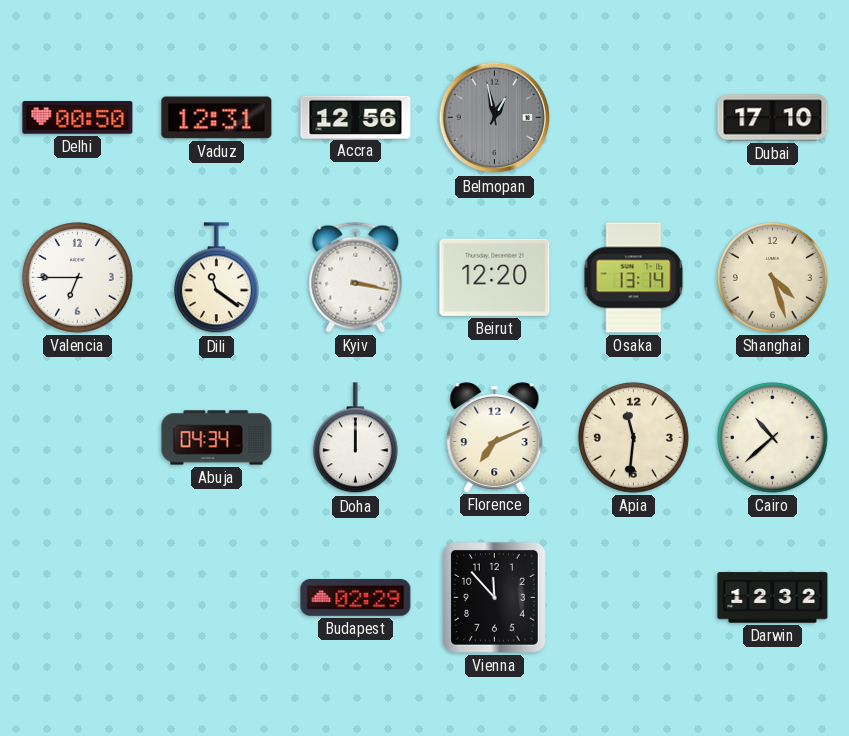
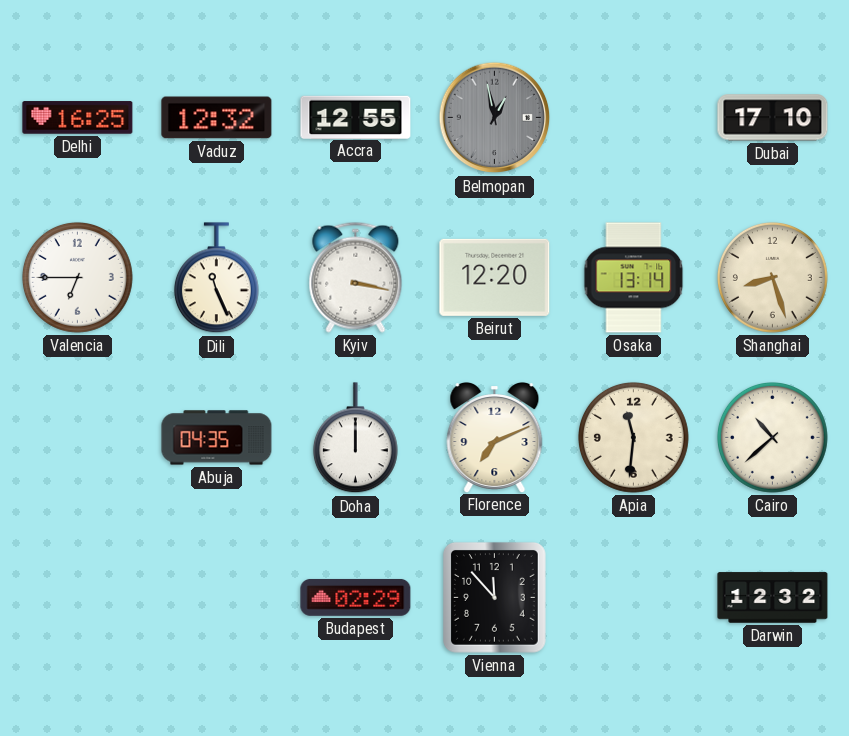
Delhi: 00:50 -> 16:25 (78, 118)
Vaduz: 12:31 -> 12:32 (217, 118)
Accra: 12:56 -> 12:55 (356, 117)
Dili: 11:21 -> 11:26 (216, 278)
Shanghai: 4:27 -> 8:27 (772, 277)
Abuja: 04:34 -> 04:35 (217, 438)
